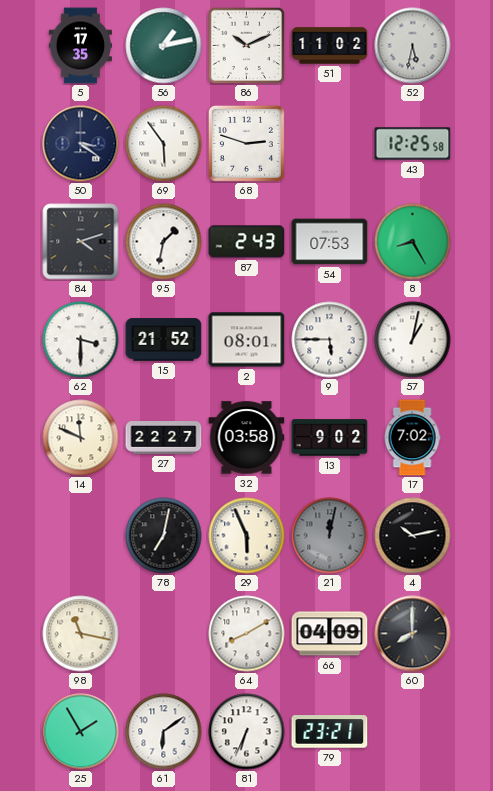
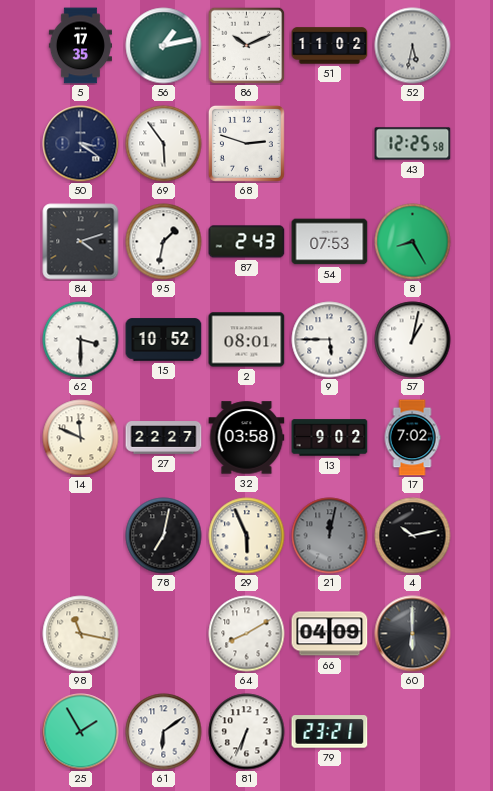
15: 21:52 -> 10:52 (164, 340)
60: 8:00 -> 6:00 (413, 634)
